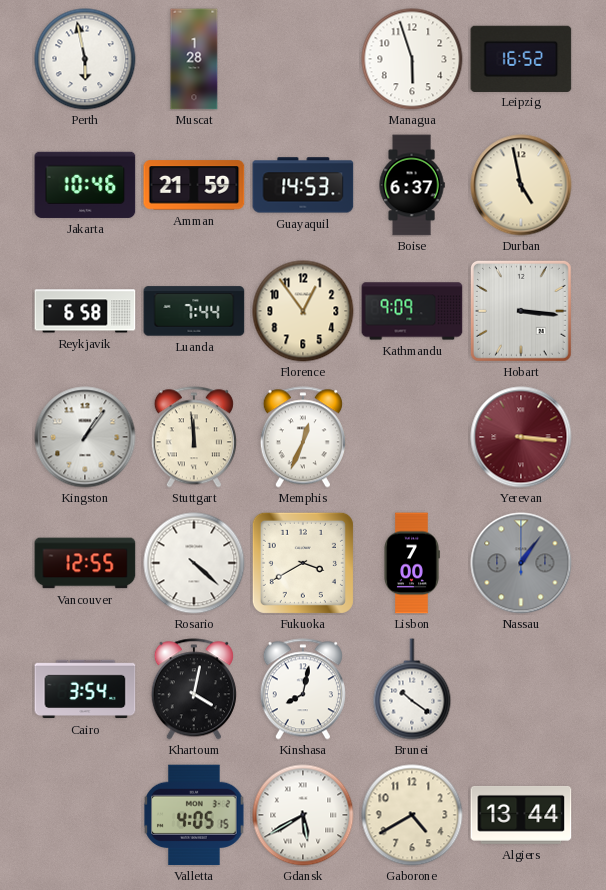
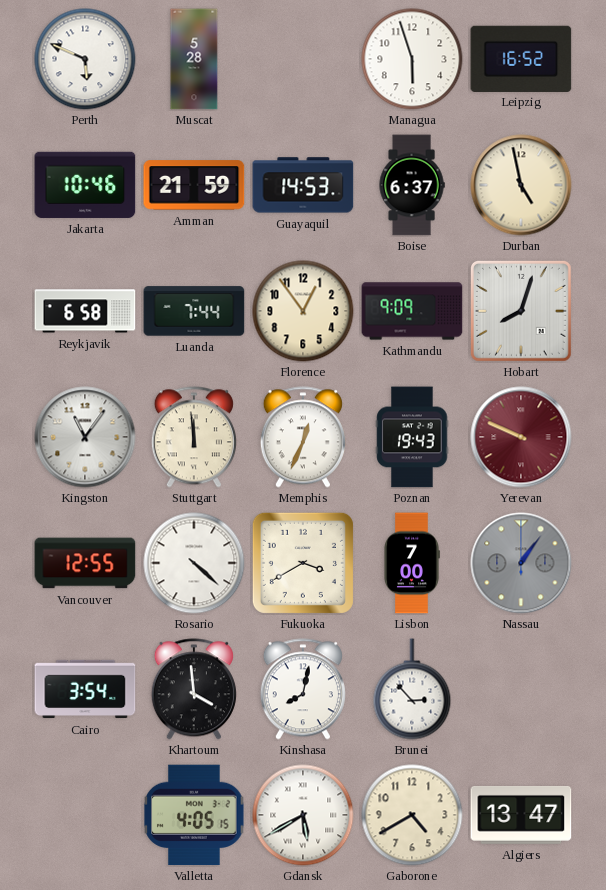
Perth: 5:58 -> 5:49 (85, 59)
Muscat: 1:28 -> 5:28 (194, 59)
Hobart: 3:16 -> 8:03 (521, 311)
Kingston: 1:06 -> 11:06 (85, 437)
Poznan: none -> 19:43 (412, 437)
Yerevan: 3:16 -> 9:49 (521, 437)
Khartoum: 4:02 -> 3:59 (194, 689)
Brunei: 10:21 -> 2:53 (412, 689)
Algiers: 13:44 -> 13:47 (521, 815)
